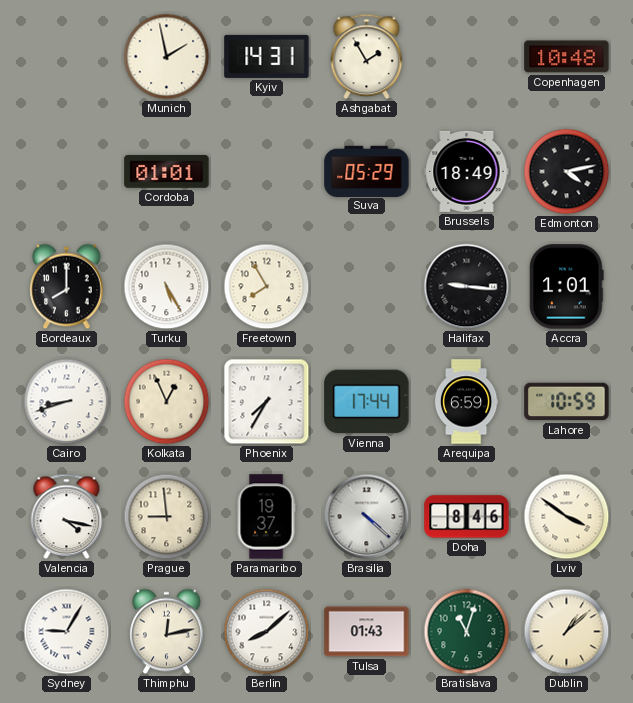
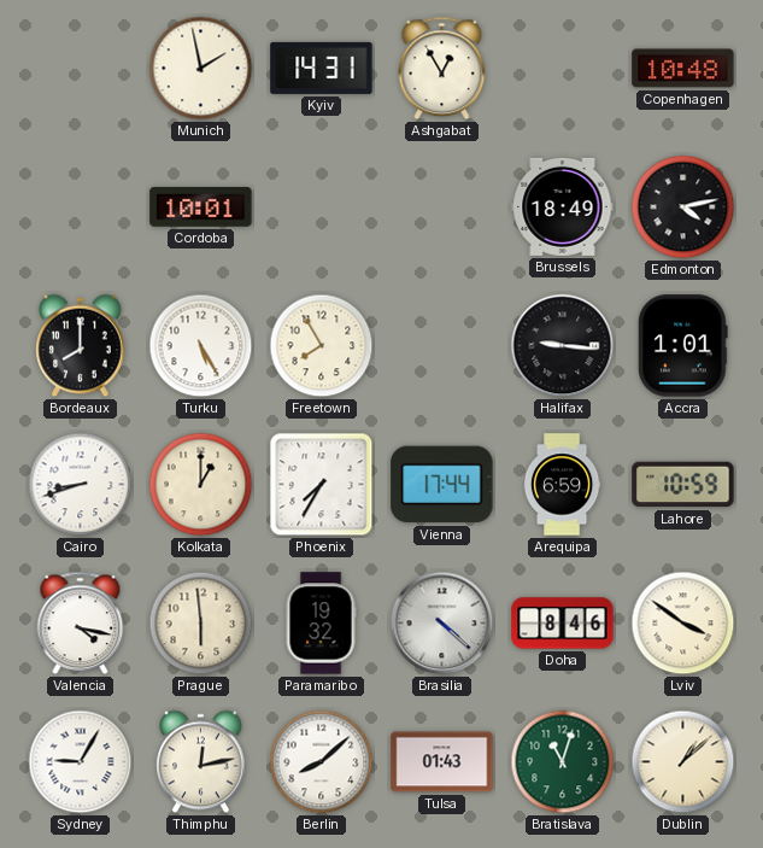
Ashgabat: 1:55 -> 12:55 (442, 69)
Cordoba: 01:01 -> 10:01 (201, 207)
Suva: 05:29 -> none (367, 171)
Kolkata: 12:56 -> 1:00 (201, 485)
Prague: 8:59 -> 5:59 (201, 624)
Paramaribo: 19:37 -> 19:32 (321, 624)
